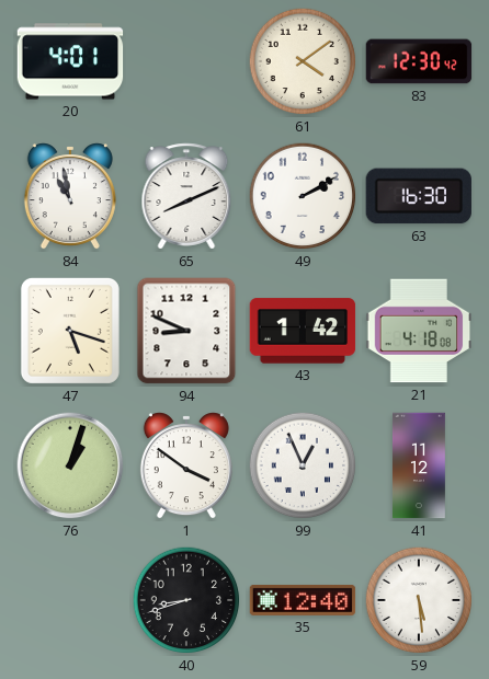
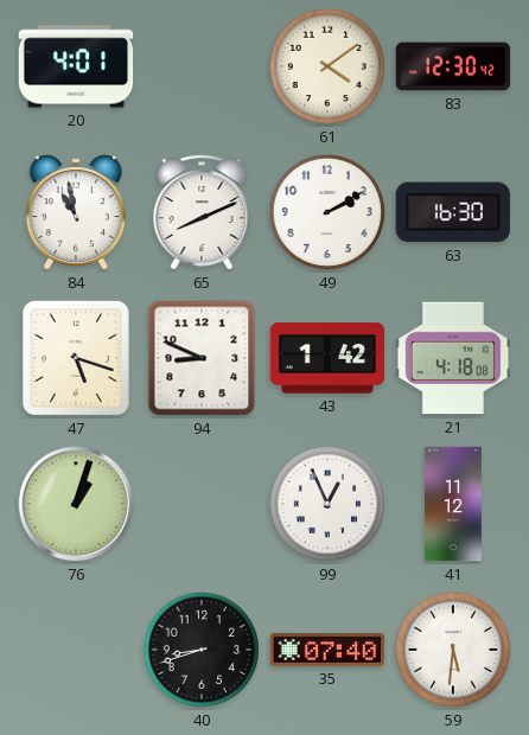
1: 3:51 -> none (186, 465)
35: 12:40 -> 07:40 (327, 650)
59: 5:29 -> 5:31 (453, 650)
